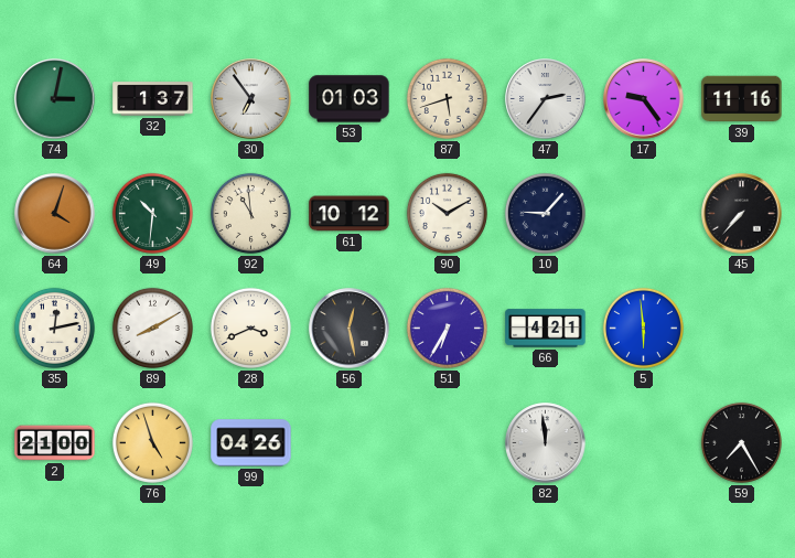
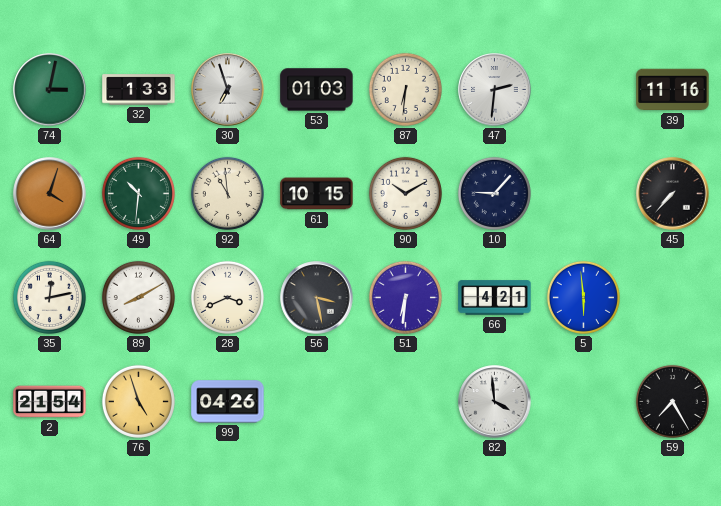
32: 1:37 -> 1:33 (139, 90)
30: 6:54 -> 6:57 (228, 90)
87: 5:42 -> 6:31 (405, 89)
47: 2:36 -> 2:31 (495, 90)
17: 9:24 -> none (644, 99)
61: 10:12 -> 10:15 (317, 194)
56: 12:28 -> 3:28 (317, 298)
51: 6:35 -> 6:31 (405, 297)
2: 21:00 -> 21:54 (50, 402)
82: 11:59 -> 3:59 (495, 402)
